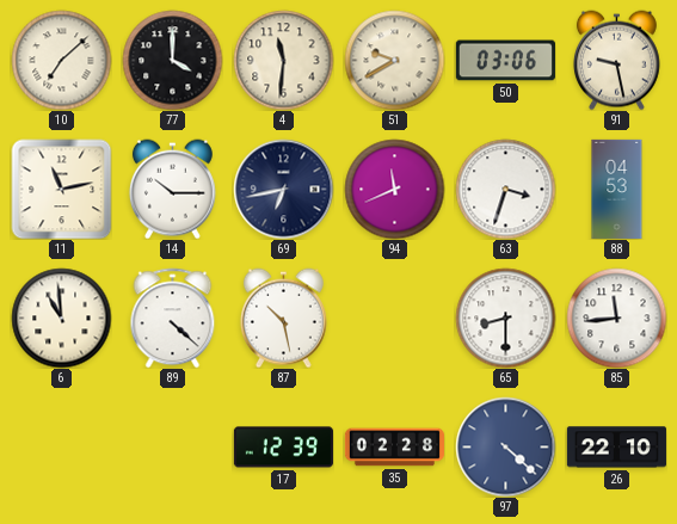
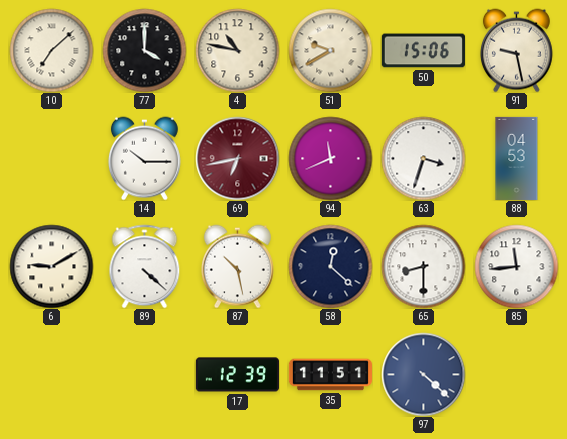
4: 11:31 -> 10:47 (237, 50)
50: 03:06 -> 15:06 (423, 51)
11: 11:13 -> none (61, 189)
69 dial: navy -> burgundy (237, 158)
6: 10:59 -> 9:10 (51, 266)
58: none -> 12:22 (330, 266)
35: 02:28 -> 11:51 (330, 375)
26: 22:10 -> none (616, 448)
